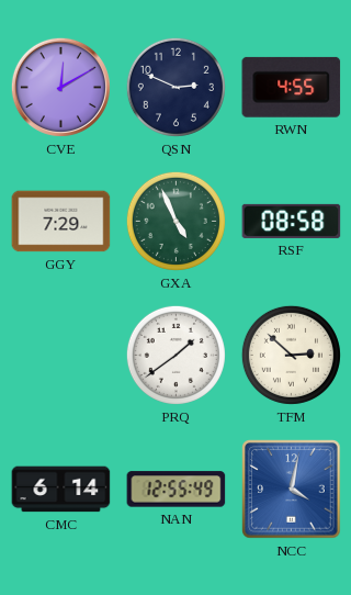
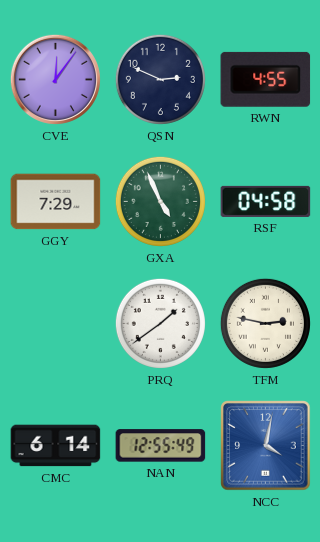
CVE: 12:10 -> 12:06 (55, 79)
RSF: 08:58 -> 04:58 (266, 201)
TFM: 2:52 -> 2:47 (265, 323)
